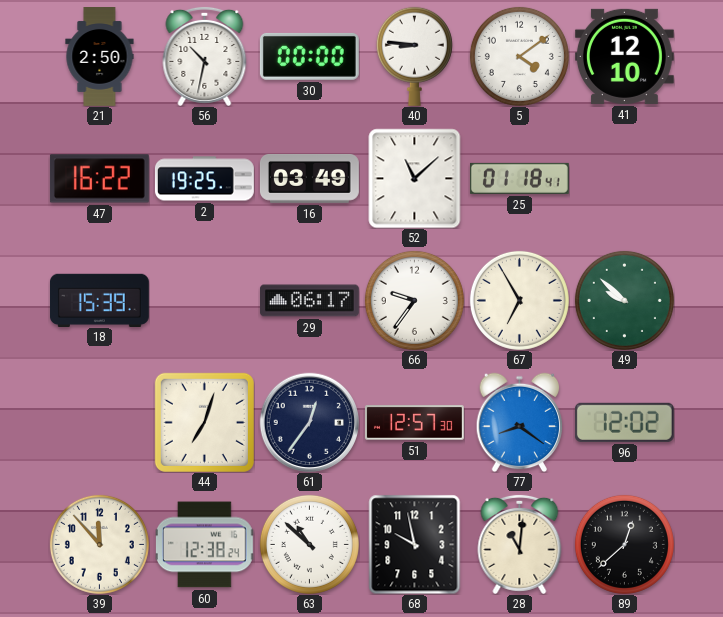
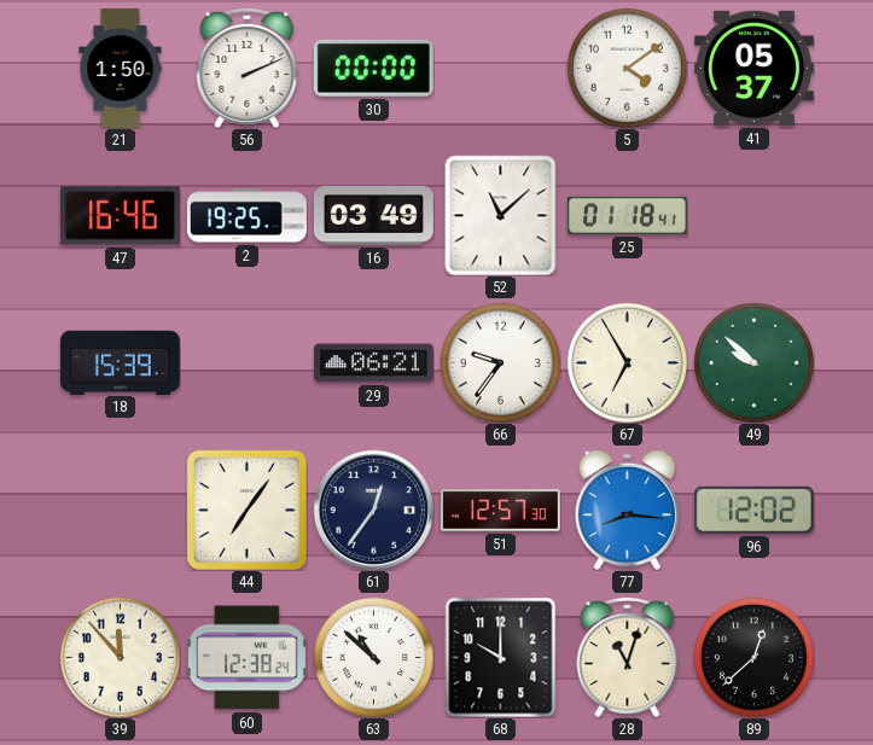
21: 2:50 -> 1:50 (121, 69)
56: 10:32 -> 2:11 (248, 68)
40: 8:46 -> none (414, 56)
41: 12:10 -> 05:37 (753, 68)
47: 16:22 -> 16:46 (120, 216)
29: 06:17 -> 06:21 (373, 363)
44: 7:03 -> 7:06 (246, 510)
77: 8:21 -> 8:16 (628, 510)
68: 9:58 -> 10:00 (501, 657)
28: 11:01 -> 11:03 (628, 657)
